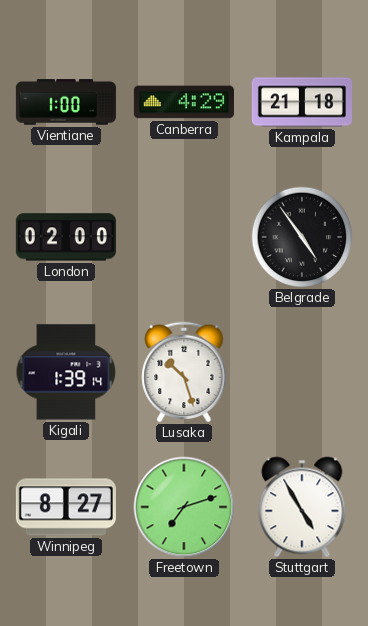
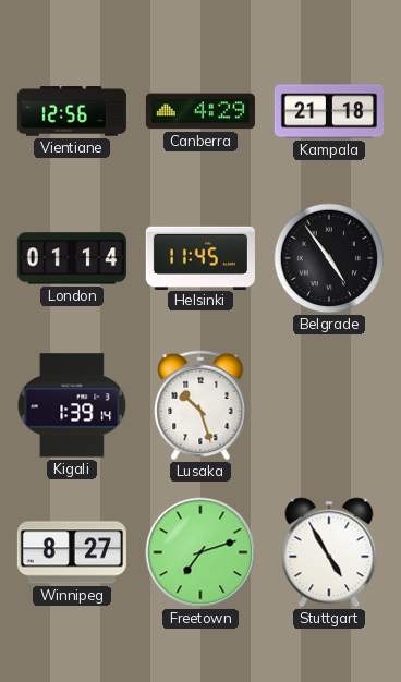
Vientiane: 1:00 -> 12:56 (72, 111)
London: 02:00 -> 01:14 (72, 258)
Helsinki: none -> 11:45 (200, 257)
